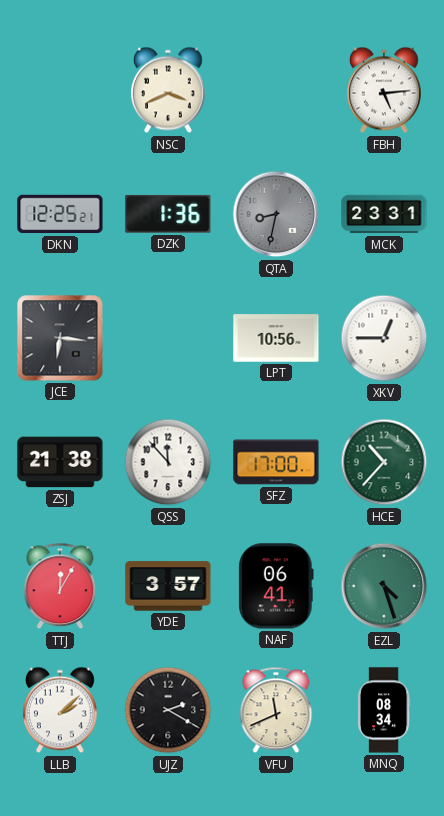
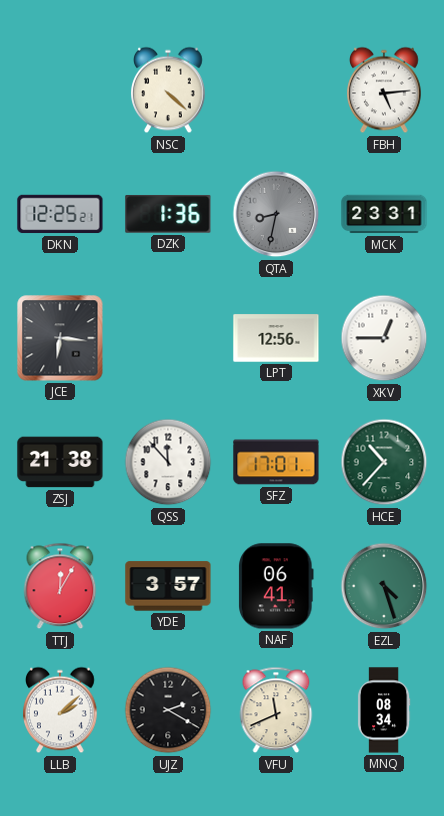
NSC: 3:41 -> 4:22 (169, 90)
LPT: 10:56 -> 12:56 (276, 338)
SFZ: 17:00 -> 17:01 (276, 462)
